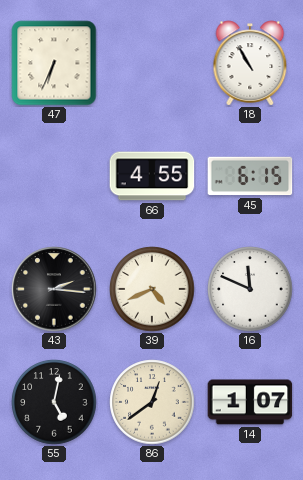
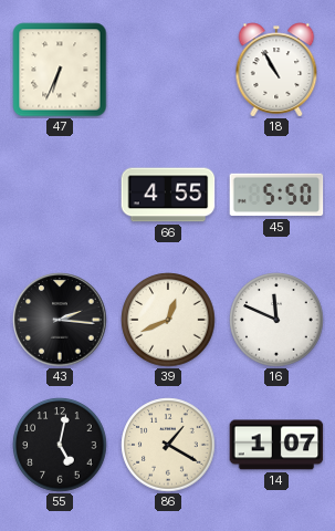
45: 6:15 -> 5:50 (276, 195)
39: 4:41 -> 12:41 (168, 320)
86: 12:39 -> 1:20 (168, 445)
